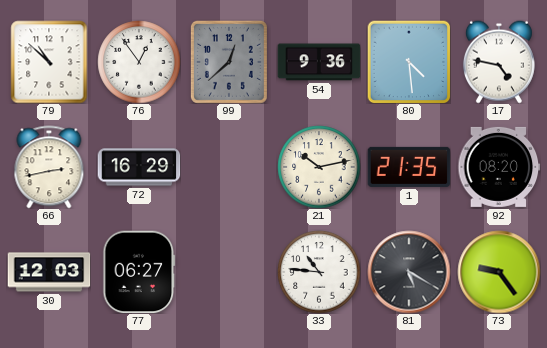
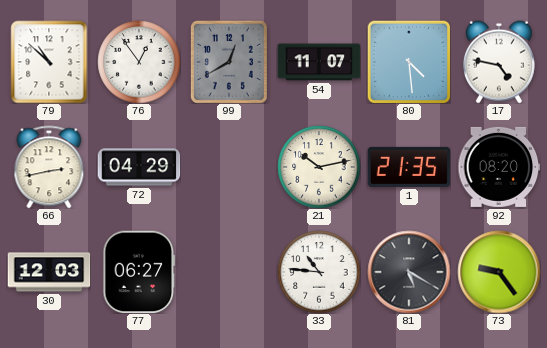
99: 12:38 -> 12:40 (229, 62)
54: 9:36 -> 11:07 (319, 62)
72: 16:29 -> 04:29 (139, 167)
